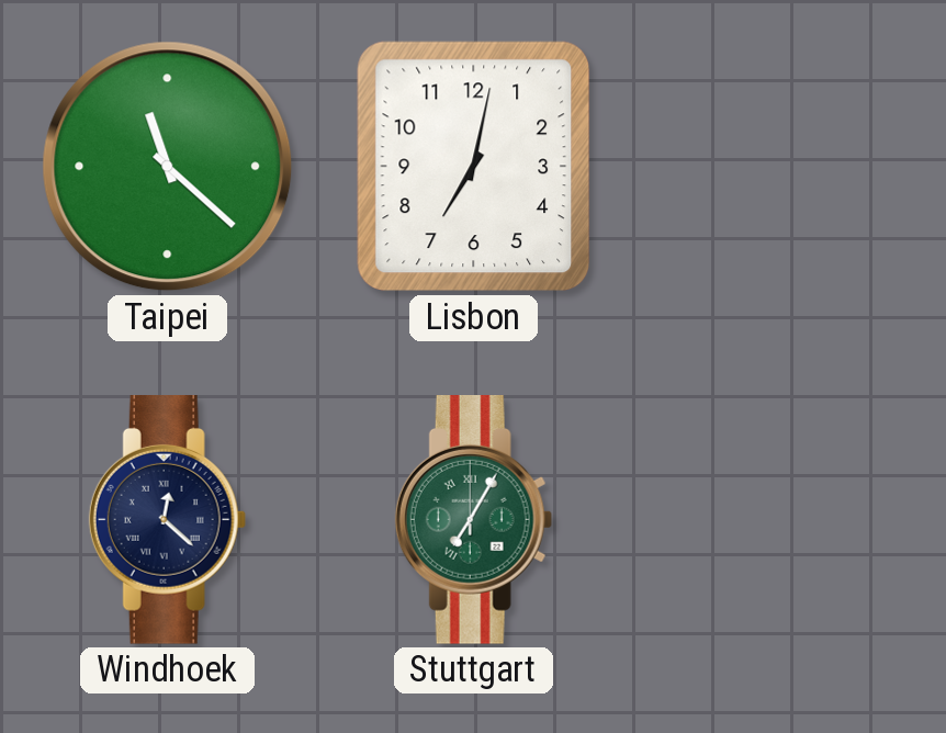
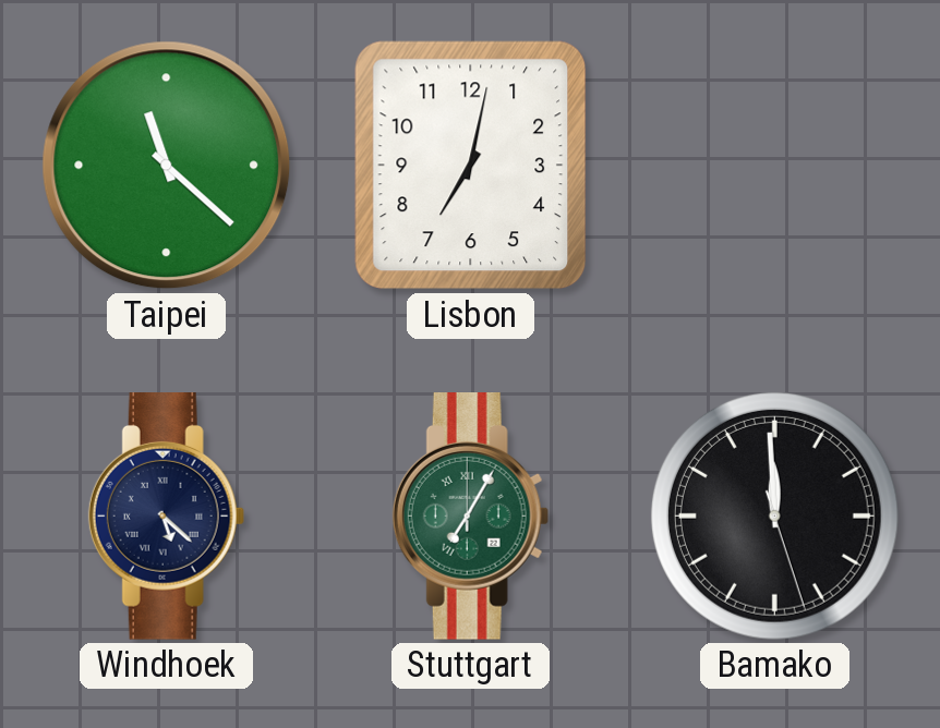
Windhoek: 12:22 -> 5:22 (166, 517)
Bamako: none -> 11:59 (774, 515)
